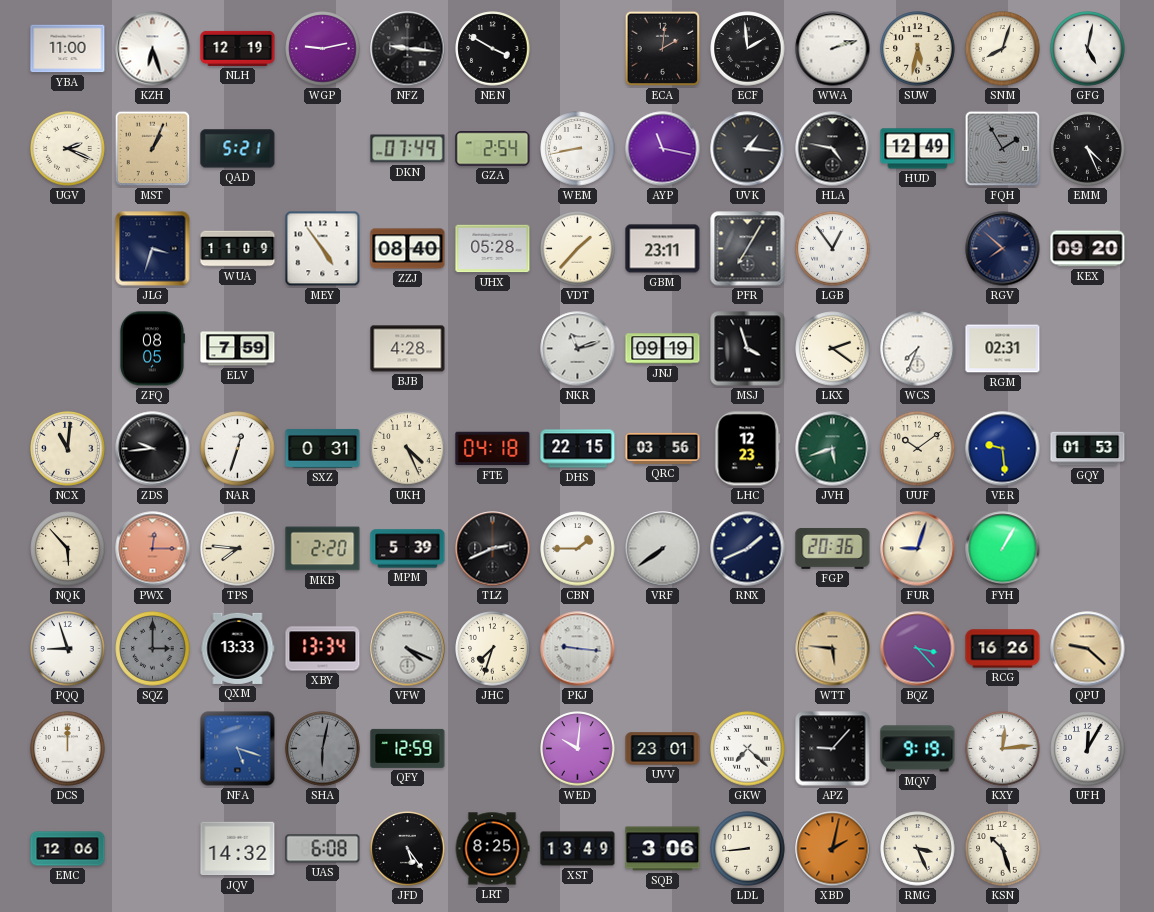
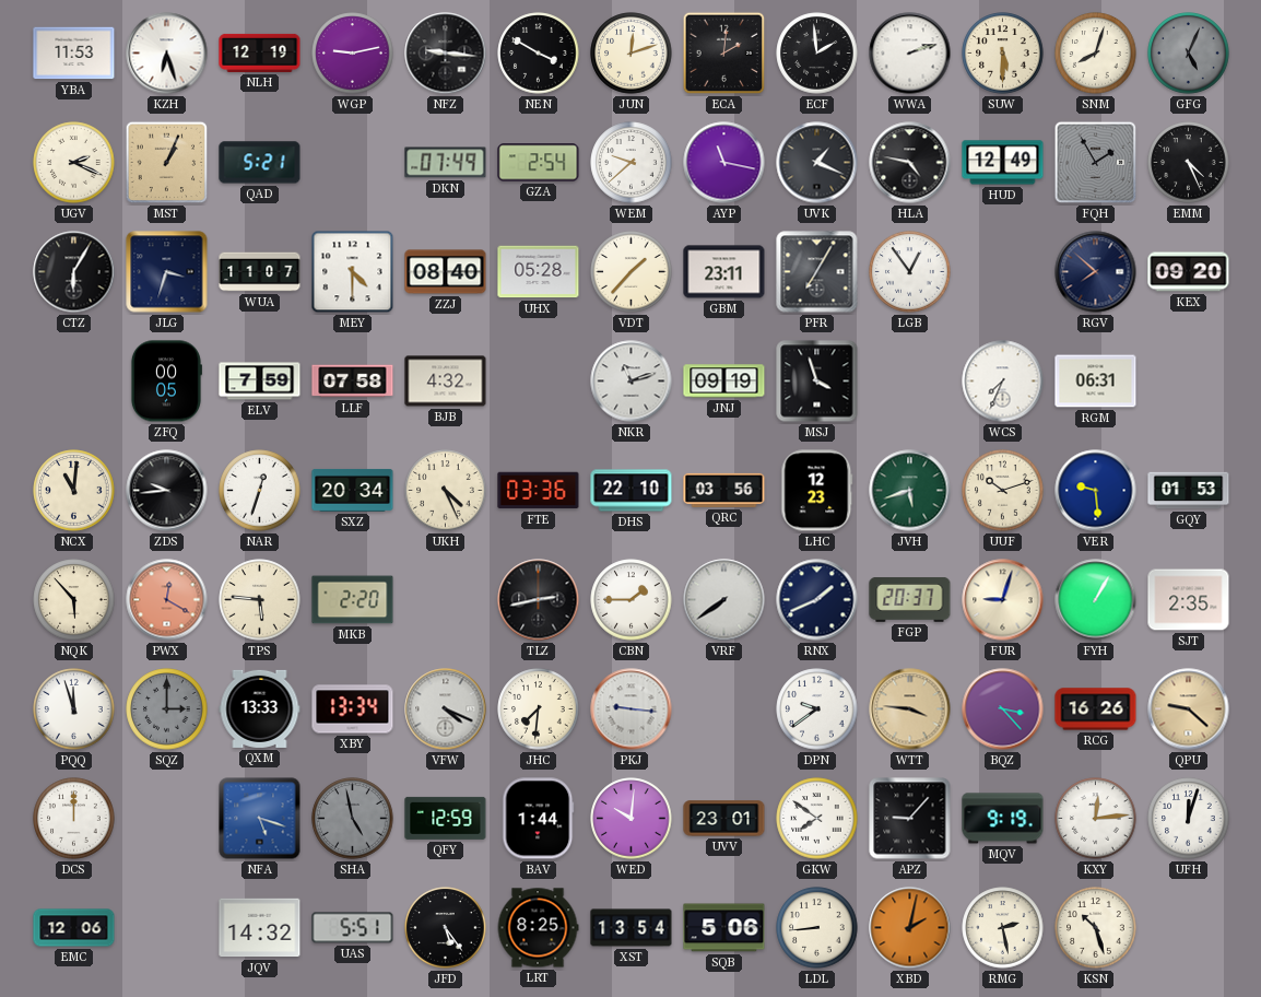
YBA: 11:00 -> 11:53 (74, 54)
JUN: none -> 12:12 (632, 54)
SUW: 5:32 -> 5:30 (1003, 54)
GFG: 5:02 -> 5:04 (1189, 54)
GFG dial: white -> grey (1189, 54)
WEM: 8:43 -> 9:38 (632, 163)
UVK: 1:16 -> 1:19 (817, 163)
CTZ: none -> 6:05 (74, 272)
WUA: 11:09 -> 11:07 (260, 272)
MEY: 4:54 -> 4:30 (353, 272)
ZFQ: 08:05 -> 00:05 (166, 382)
LLF: none -> 07:58 (353, 382)
BJB: 4:28 -> 4:32 (446, 382)
LKX: 2:21 -> none (833, 349)
RGM: 02:31 -> 06:31 (1096, 382)
SXZ: 0:31 -> 20:34 (353, 490)
FTE: 04:18 -> 03:36 (539, 491)
DHS: 22:15 -> 22:10 (632, 491)
UUF: 10:09 -> 10:12 (1003, 491)
PWX: 12:15 -> 12:20 (167, 600)
TPS: 7:46 -> 5:46 (260, 600)
MPM: 5:39 -> none (408, 549)
TLZ: 2:41 -> 2:43 (539, 600)
FGP: 20:36 -> 20:37 (910, 600)
SJT: none -> 2:35 (1189, 600)
PQQ: 8:57 -> 11:57 (74, 709)
JHC: 7:33 -> 7:31 (539, 709)
DPN: none -> 9:39 (817, 709)
WTT: 5:46 -> 3:46 (910, 709)
SHA: 6:02 -> 4:58 (353, 819)
BAV: none -> 1:44 (539, 819)
GKW: 7:22 -> 7:51 (817, 819)
UFH: 12:05 -> 12:03 (1189, 819)
UAS: 6:08 -> 5:51 (353, 928)
XST: 13:49 -> 13:54 (632, 928)
SQB: 3:06 -> 5:06 (724, 928)
RMG: 3:26 -> 2:28 (1003, 928)
